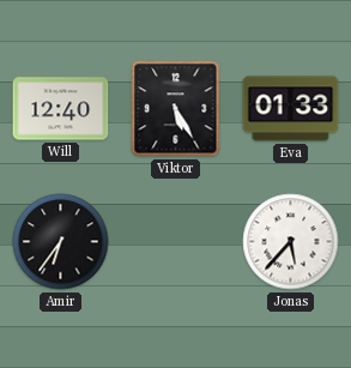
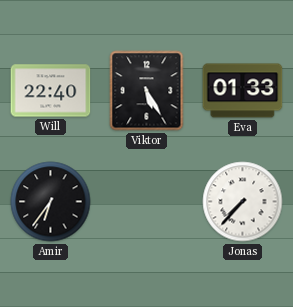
Will: 12:40 -> 22:40 (51, 91)
Jonas: 5:37 -> 7:37 (243, 202)
